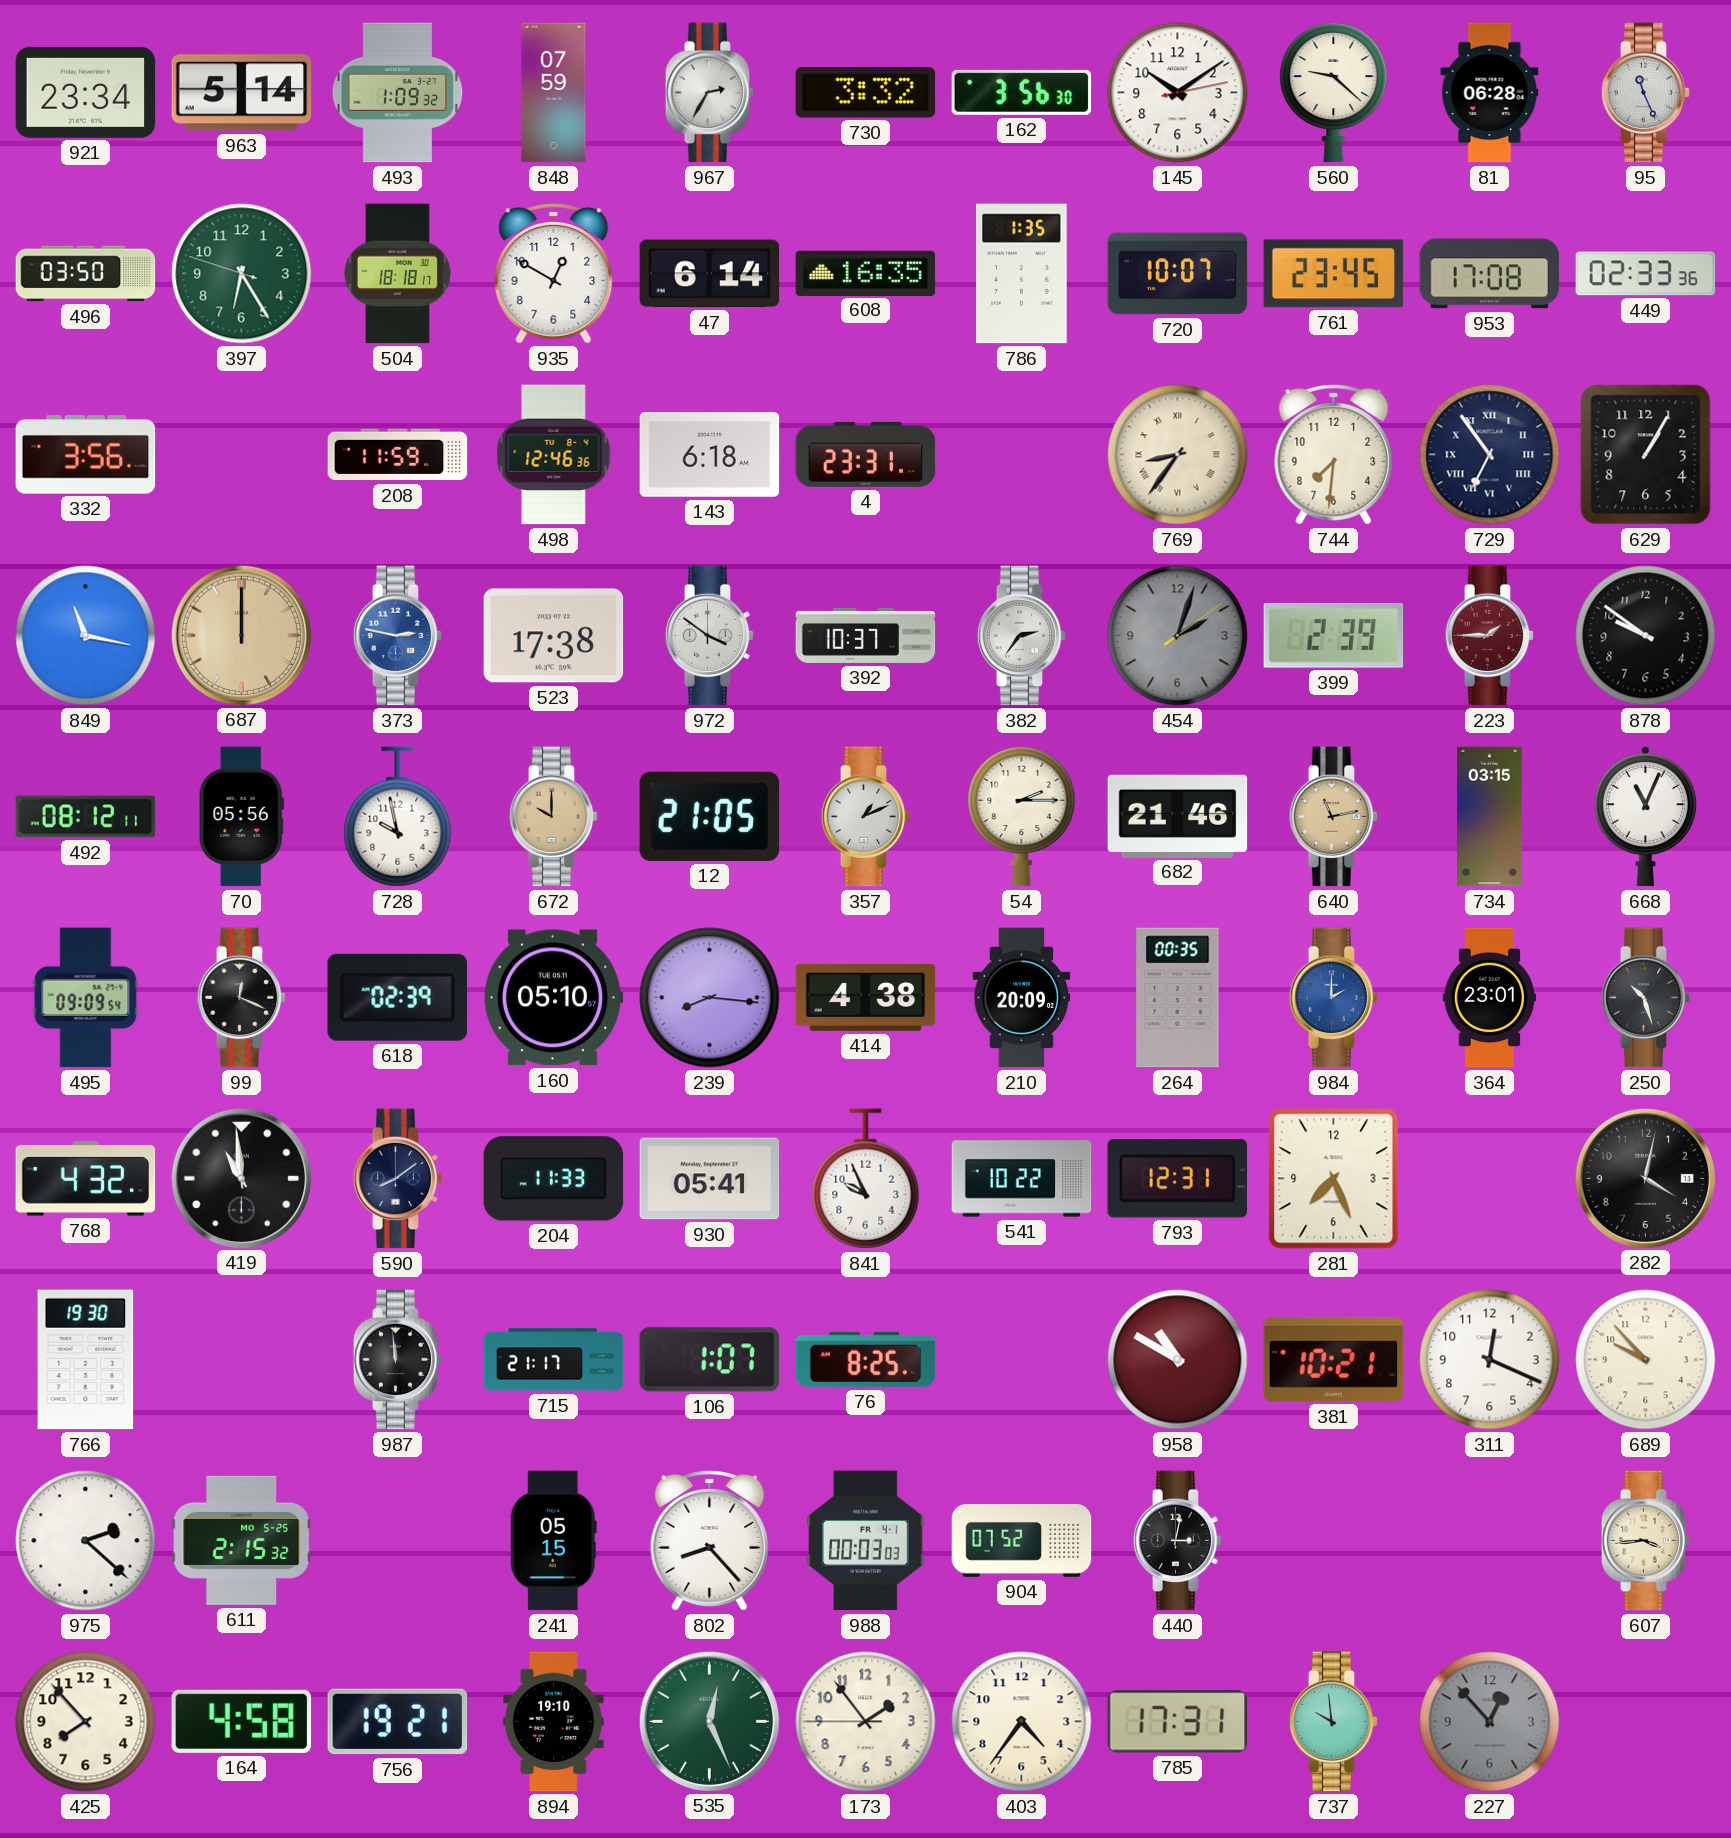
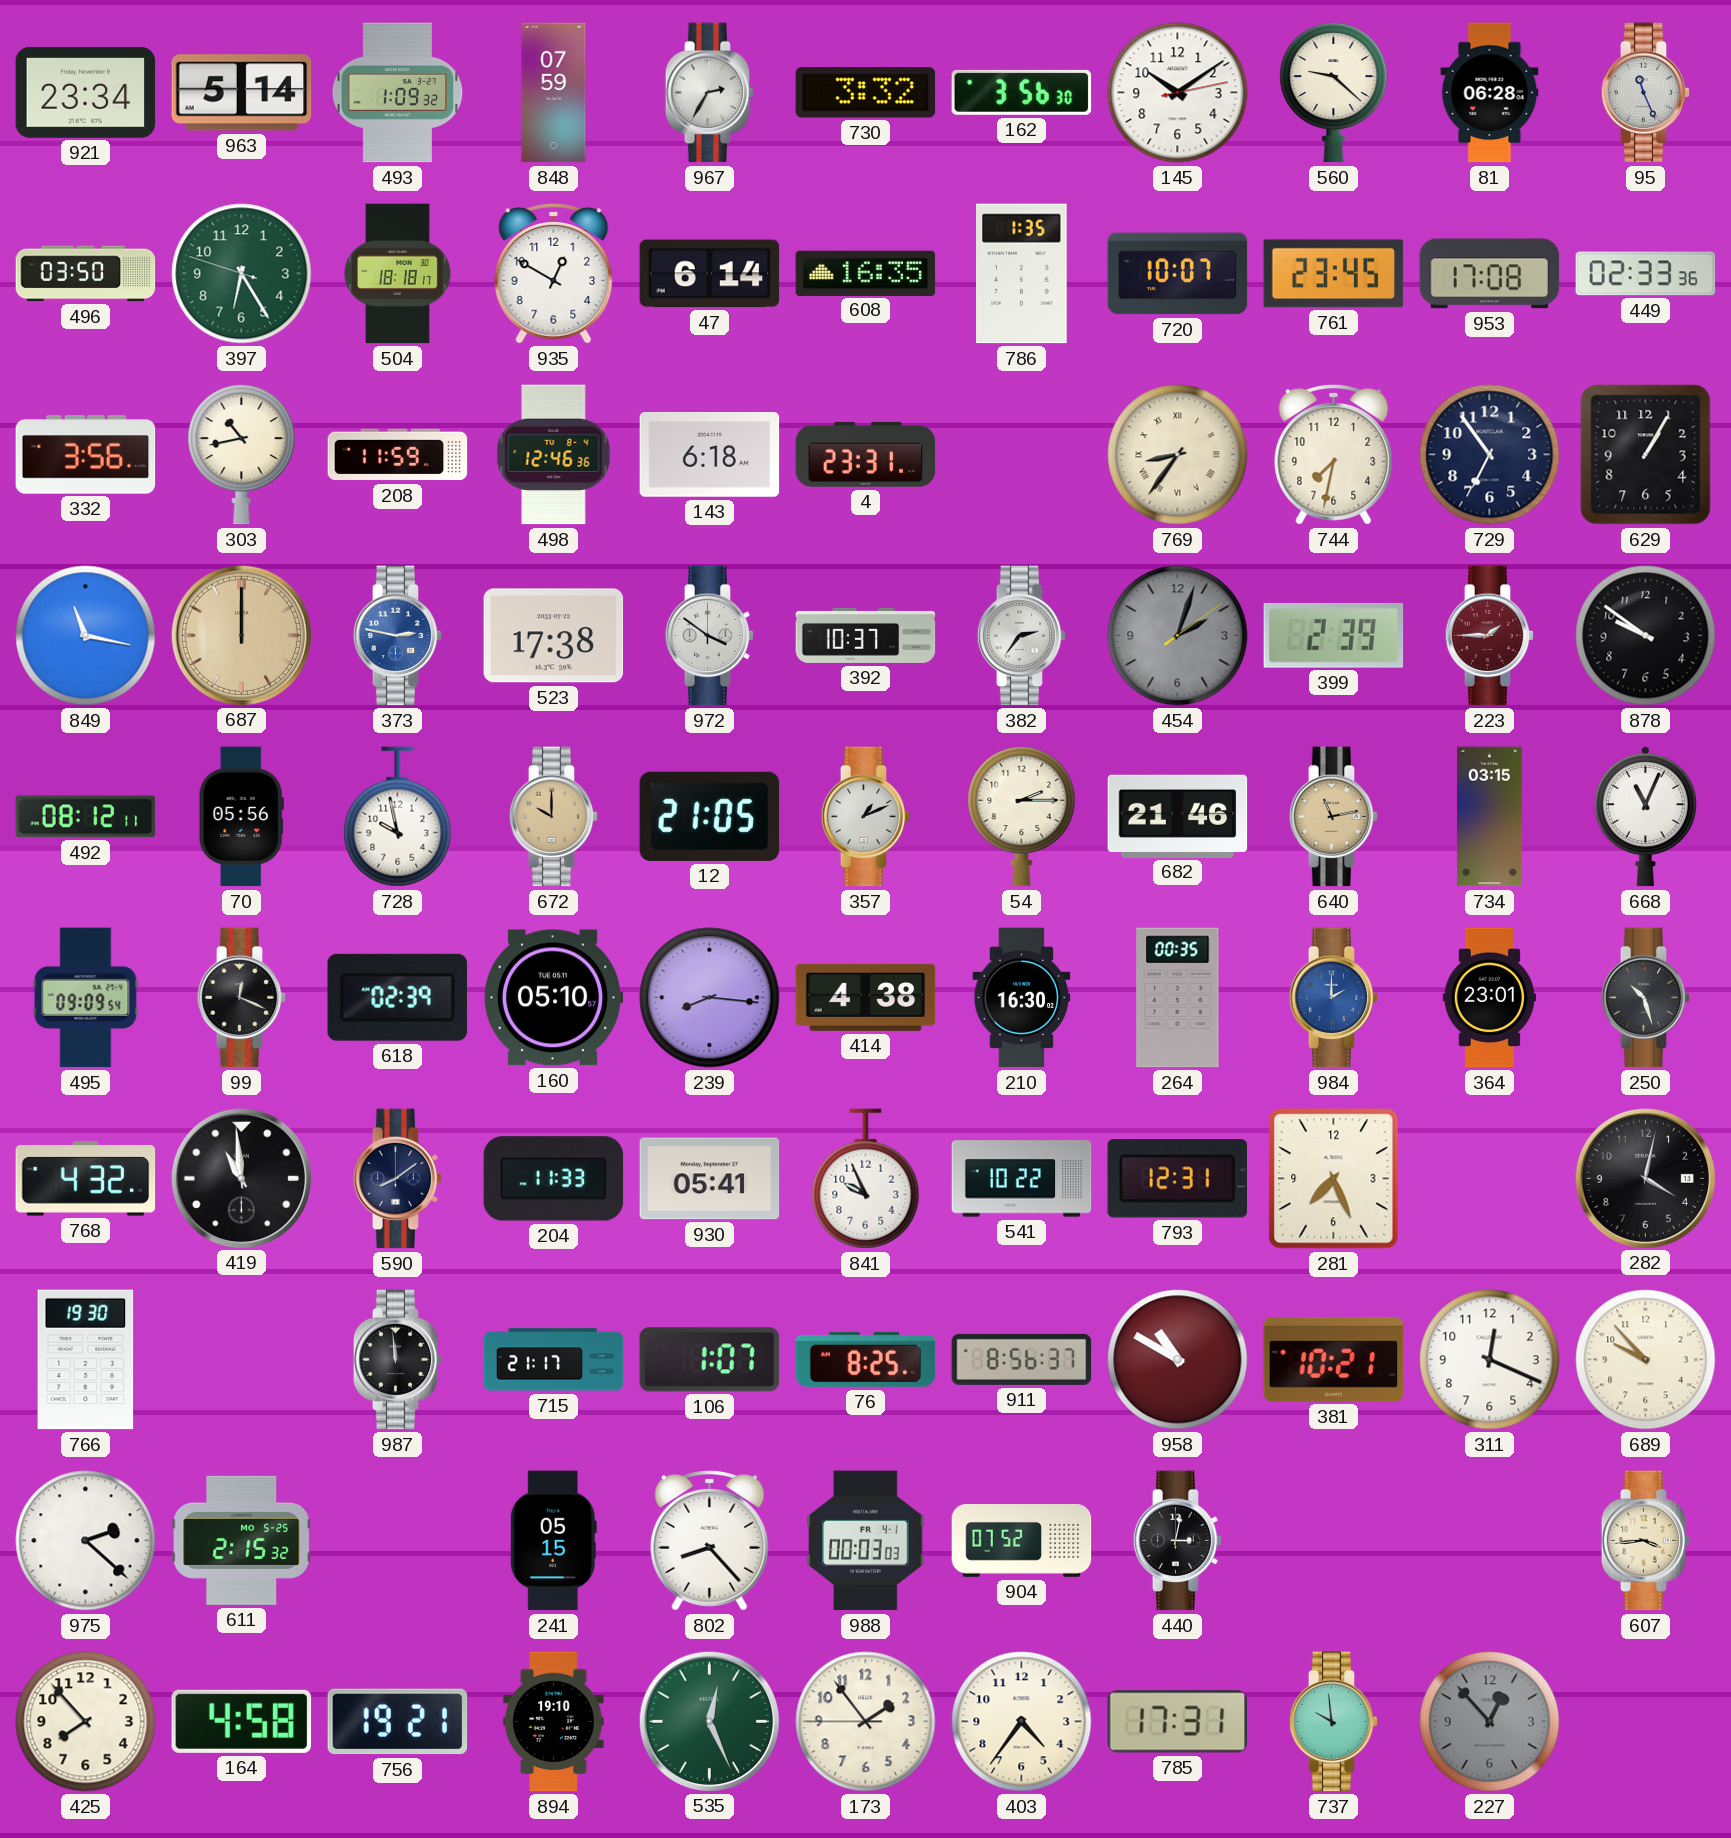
303: none -> 10:43 (242, 454)
744: 7:31 -> 7:32 (1334, 455)
729 numerals: Roman -> Arabic (1490, 455)
210: 20:09 -> 16:30 (1022, 998)
911: none -> 8:56 (1022, 1359)
